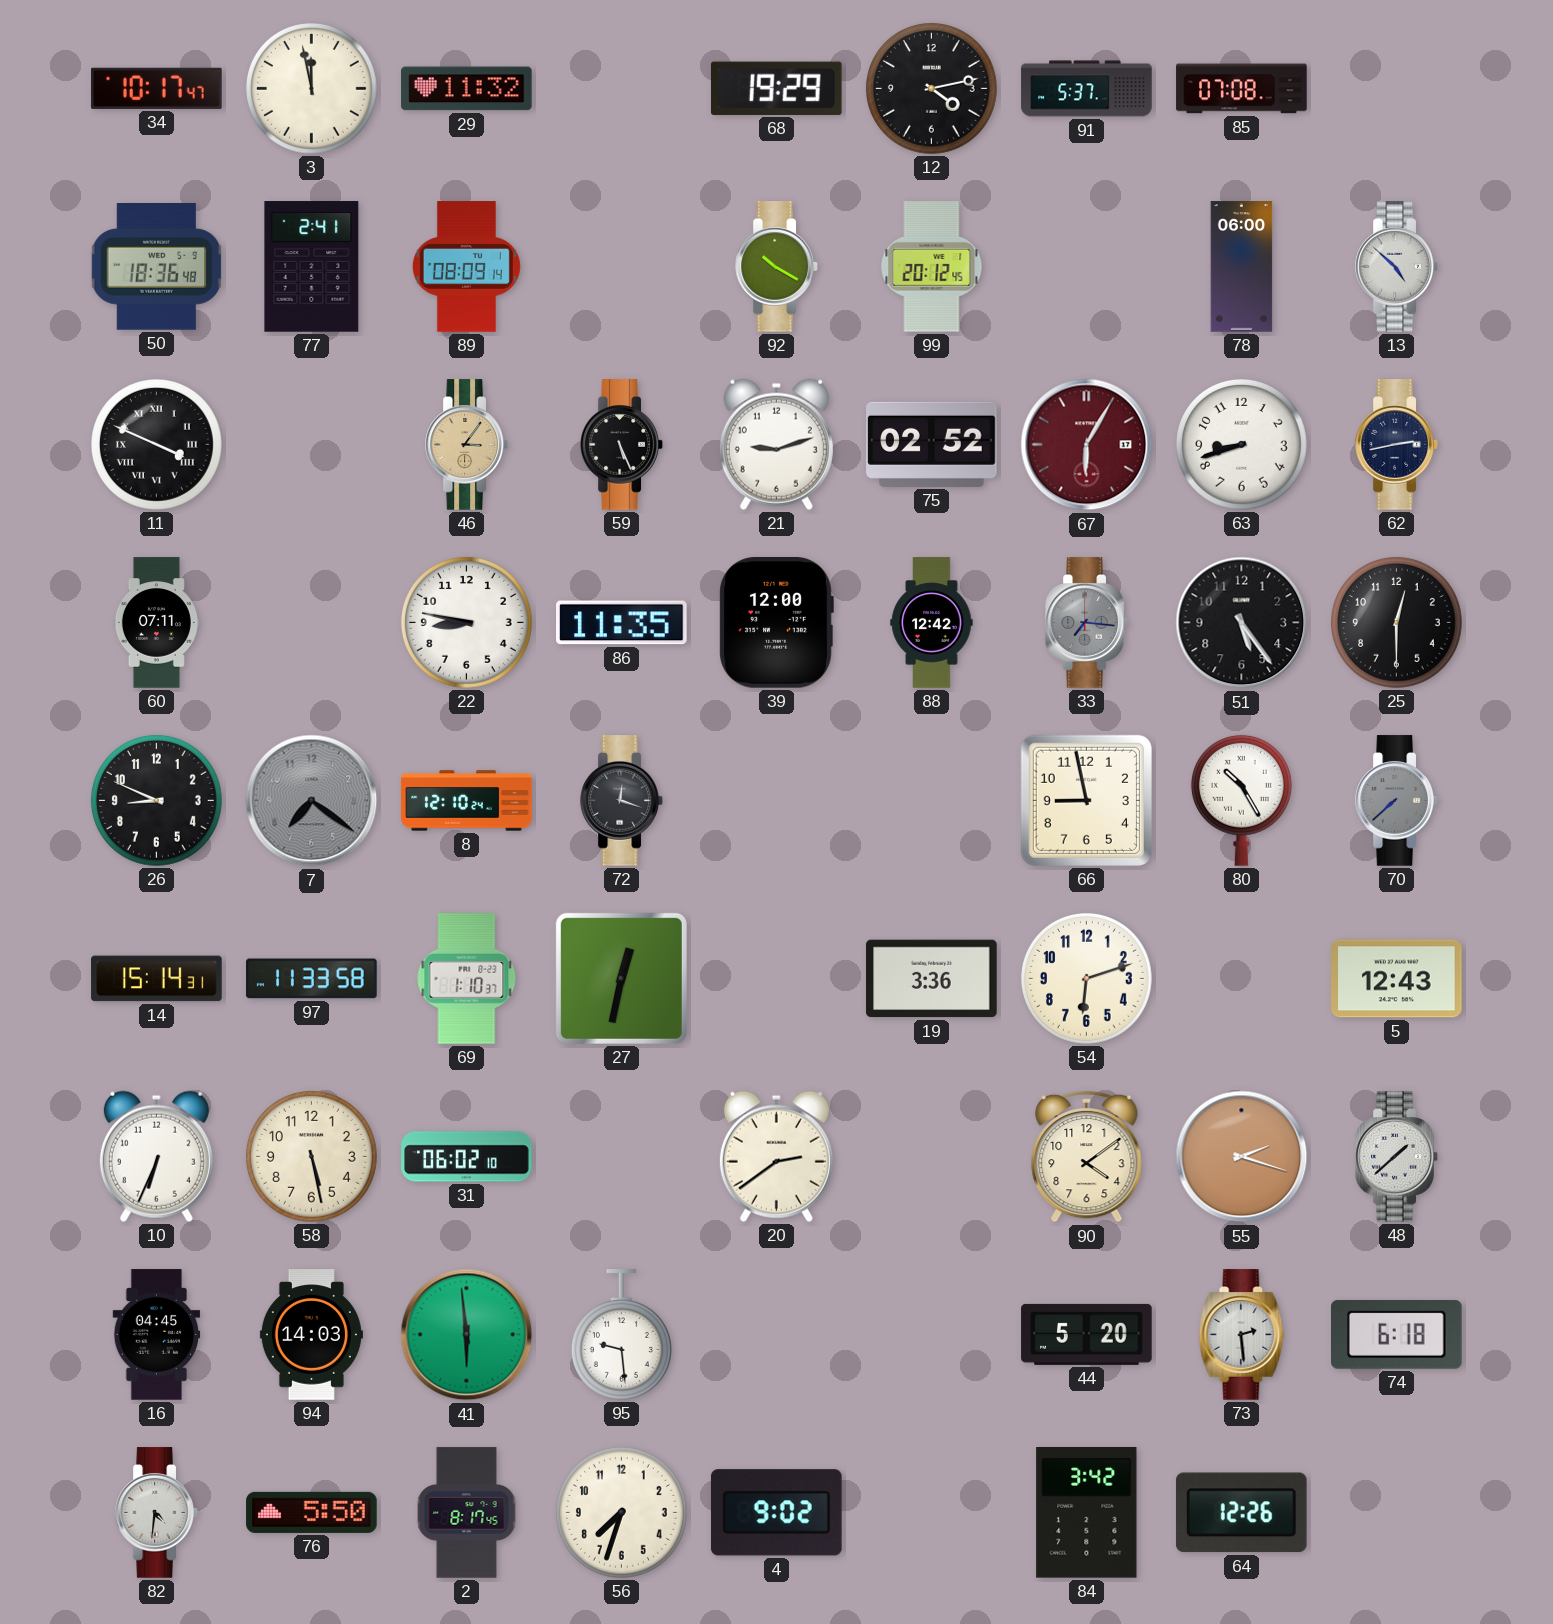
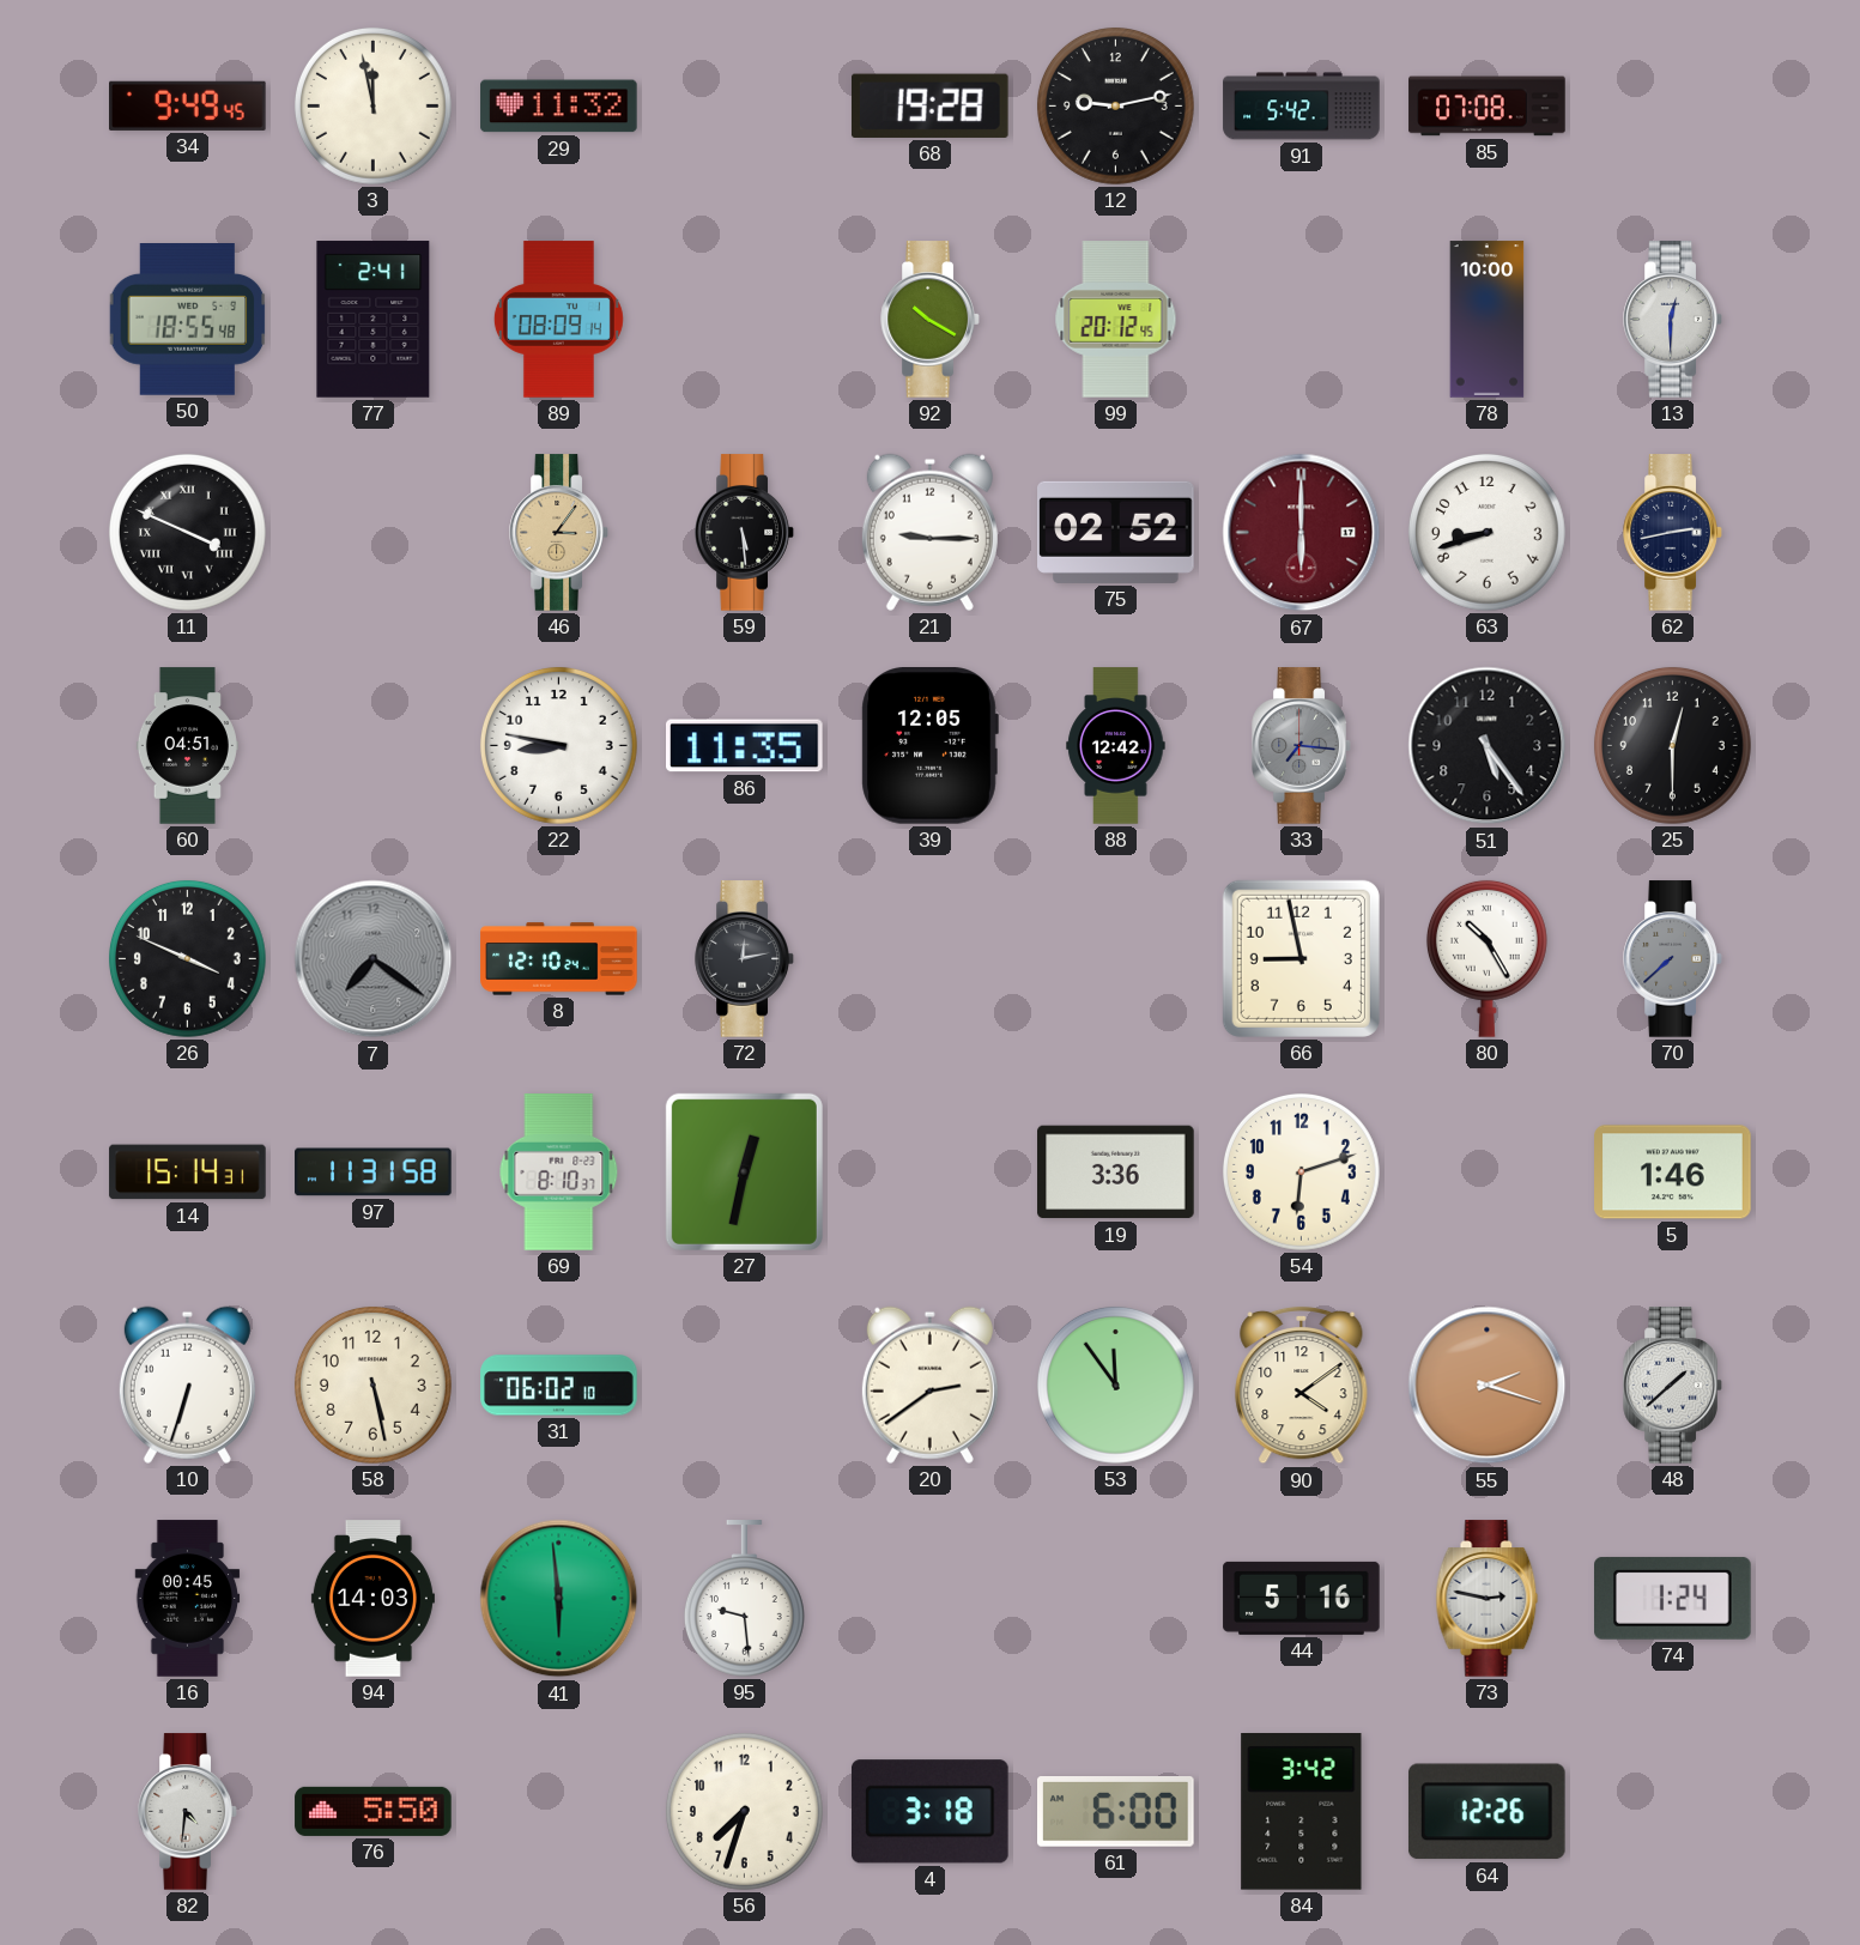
34: 10:17 -> 9:49 (188, 105)
68: 19:29 -> 19:28 (929, 105)
12: 4:13 -> 9:13 (1115, 105)
91: 5:37 -> 5:42 (1302, 107)
50: 18:36 -> 18:55 (188, 320)
78: 06:00 -> 10:00 (1488, 320)
13: 4:52 -> 12:30 (1673, 320)
59: 5:26 -> 5:29 (745, 533)
21: 9:12 -> 9:15 (929, 532)
67: 6:05 -> 6:00 (1302, 533)
60: 07:11 -> 04:51 (187, 746)
39: 12:00 -> 12:05 (929, 746)
26: 8:49 -> 3:49 (187, 958)
72: 12:18 -> 12:13 (745, 959)
97: 11:33 -> 11:31 (374, 1173)
69: 1:10 -> 8:10 (559, 1173)
5: 12:43 -> 1:46 (1673, 1173)
10: 6:34 -> 6:33 (187, 1384)
53: none -> 11:54 (1115, 1384)
16: 04:45 -> 00:45 (188, 1599)
44: 5:20 -> 5:16 (1302, 1598)
73: 2:29 -> 2:47 (1488, 1599)
74: 6:18 -> 1:24 (1673, 1598)
2: 8:17 -> none (467, 1513)
4: 9:02 -> 3:18 (929, 1812)
61: none -> 6:00 (1116, 1812)
